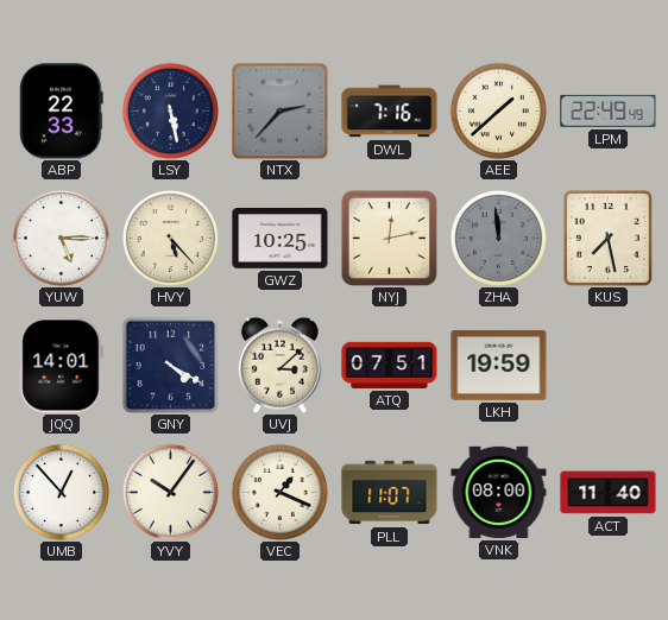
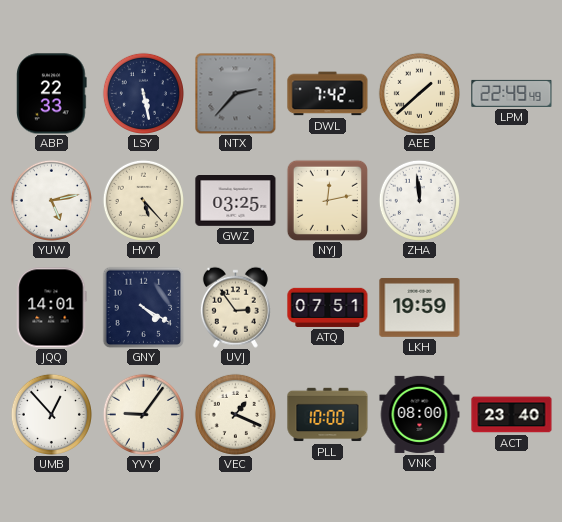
DWL: 7:16 -> 7:42 (328, 94)
YUW: 5:15 -> 5:13 (51, 200)
GWZ: 10:25 -> 03:25 (236, 201)
ZHA dial: grey -> white (419, 200)
KUS: 7:28 -> none (607, 238)
UVJ: 3:08 -> 2:54 (235, 307)
YVY: 10:06 -> 9:06 (143, 414)
PLL: 11:07 -> 10:00 (328, 415)
ACT: 11:40 -> 23:40 (512, 415)
